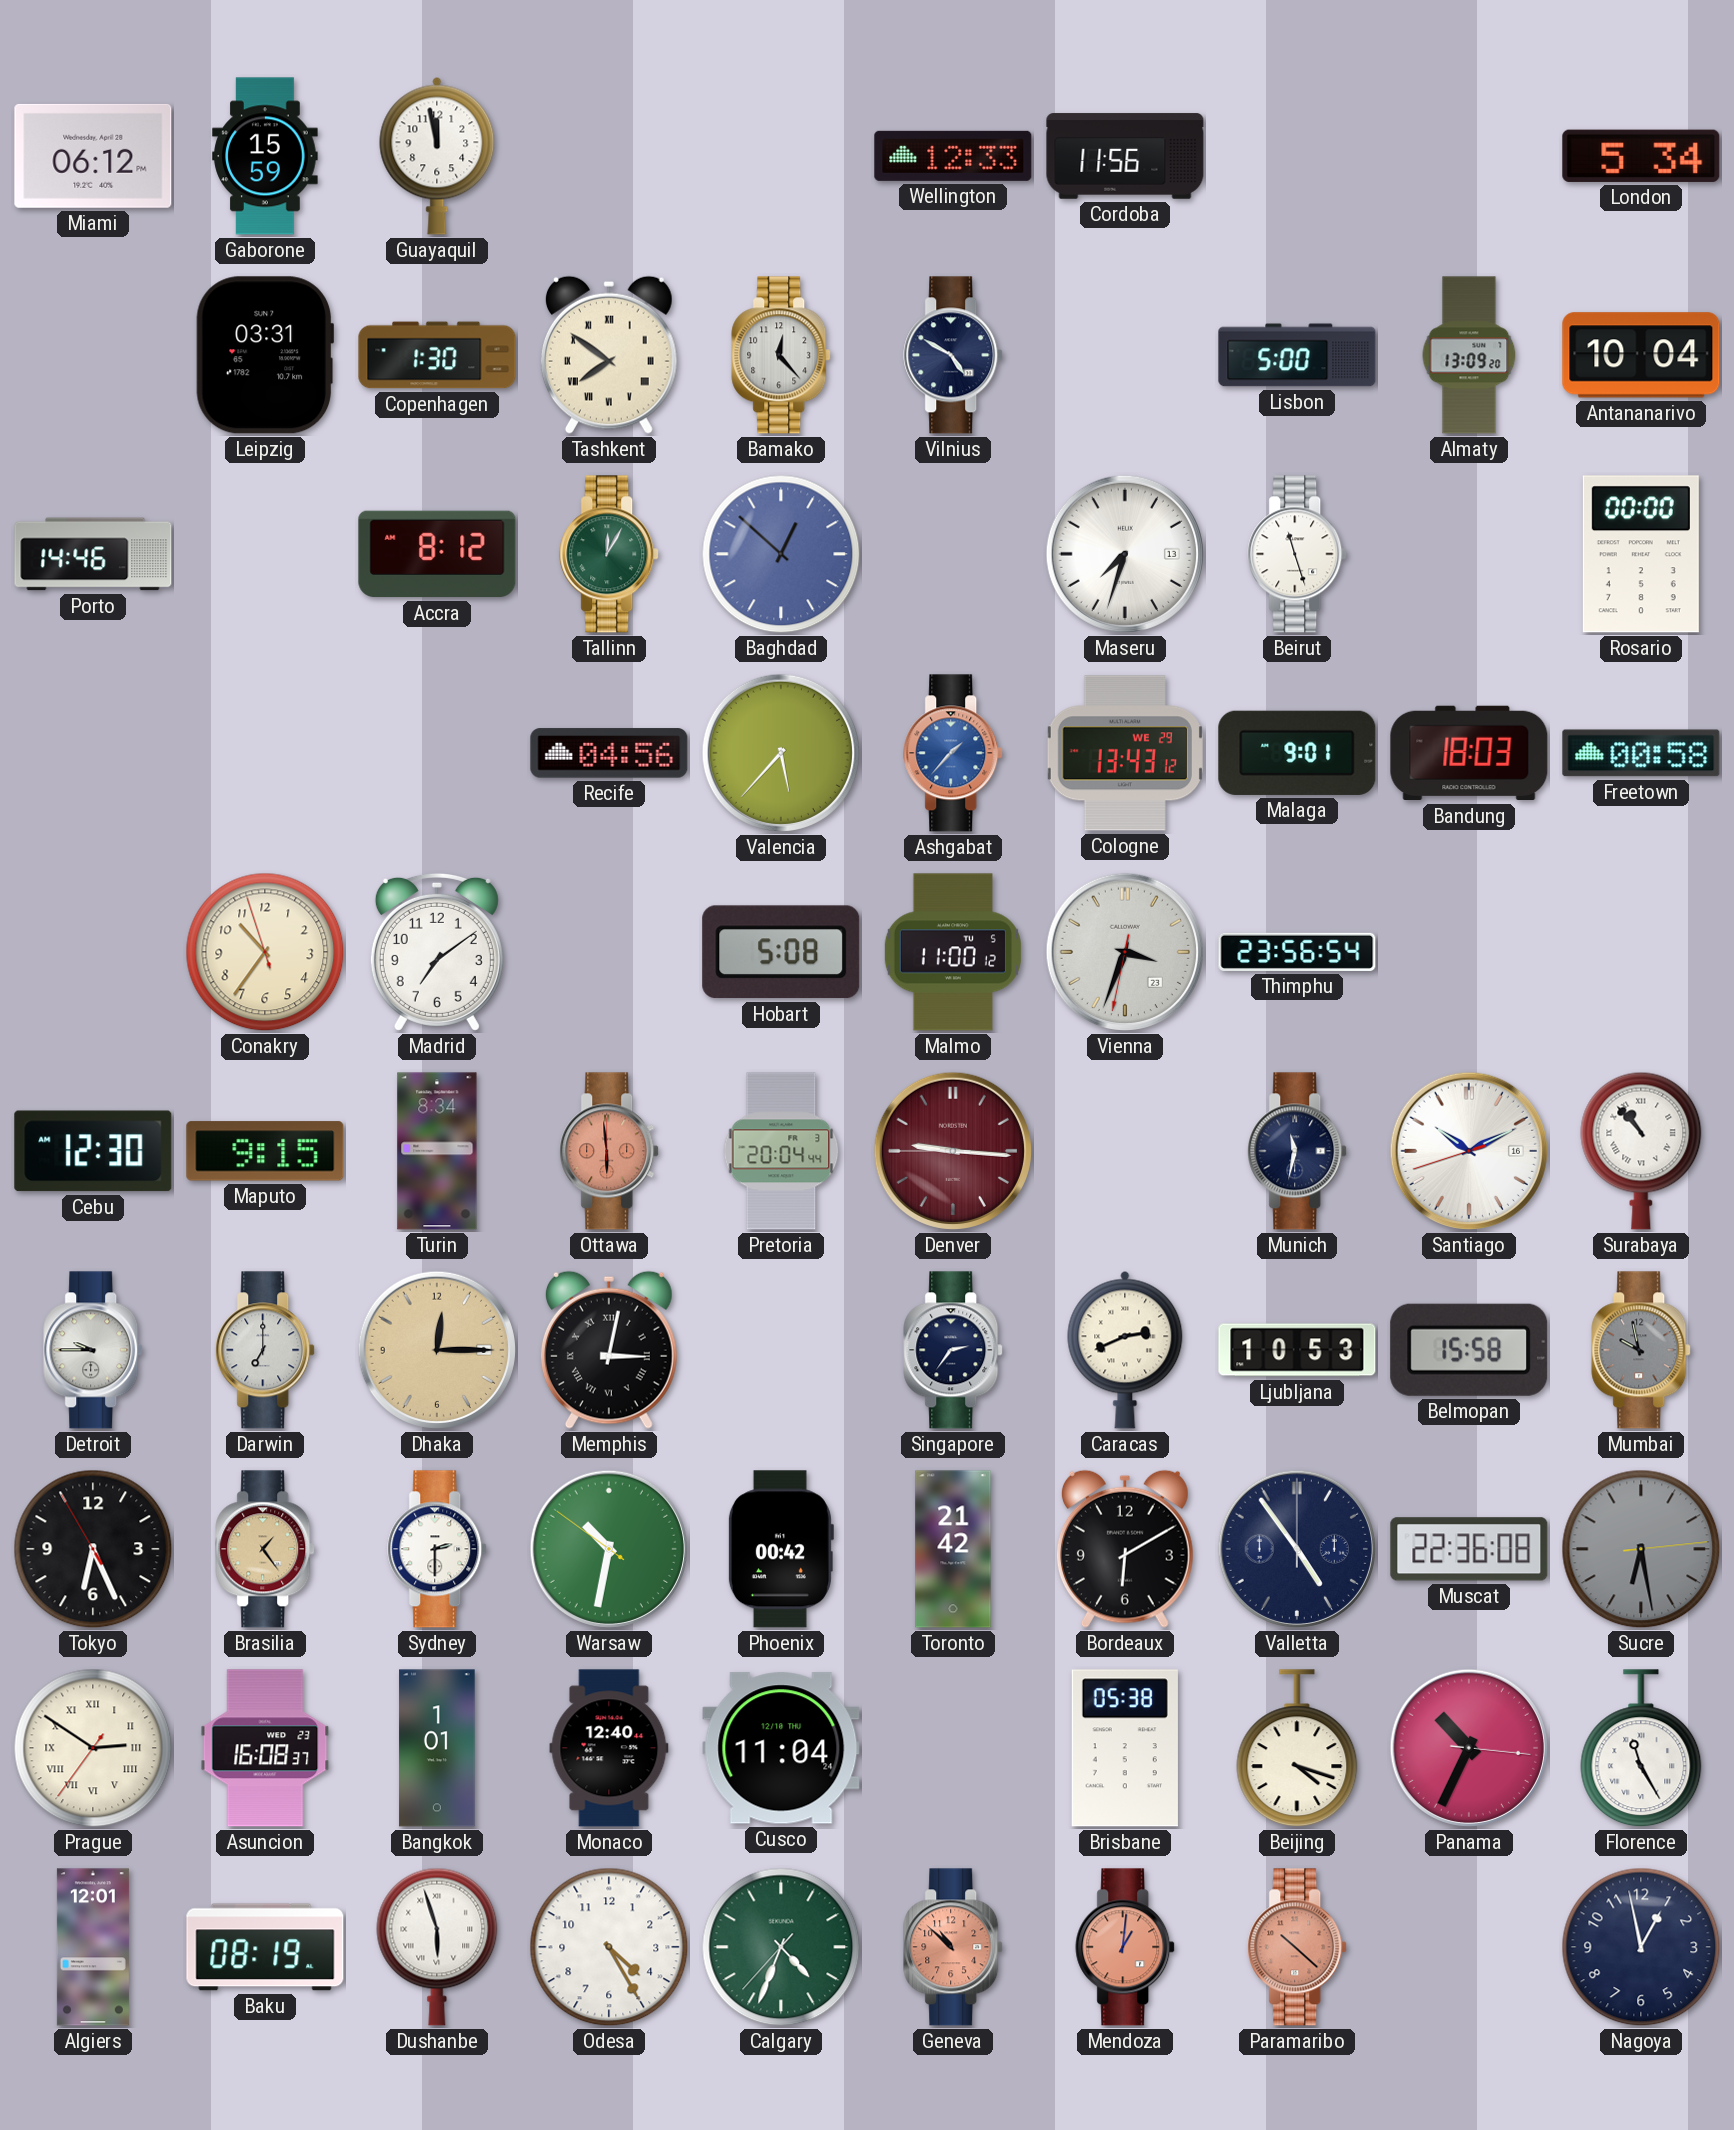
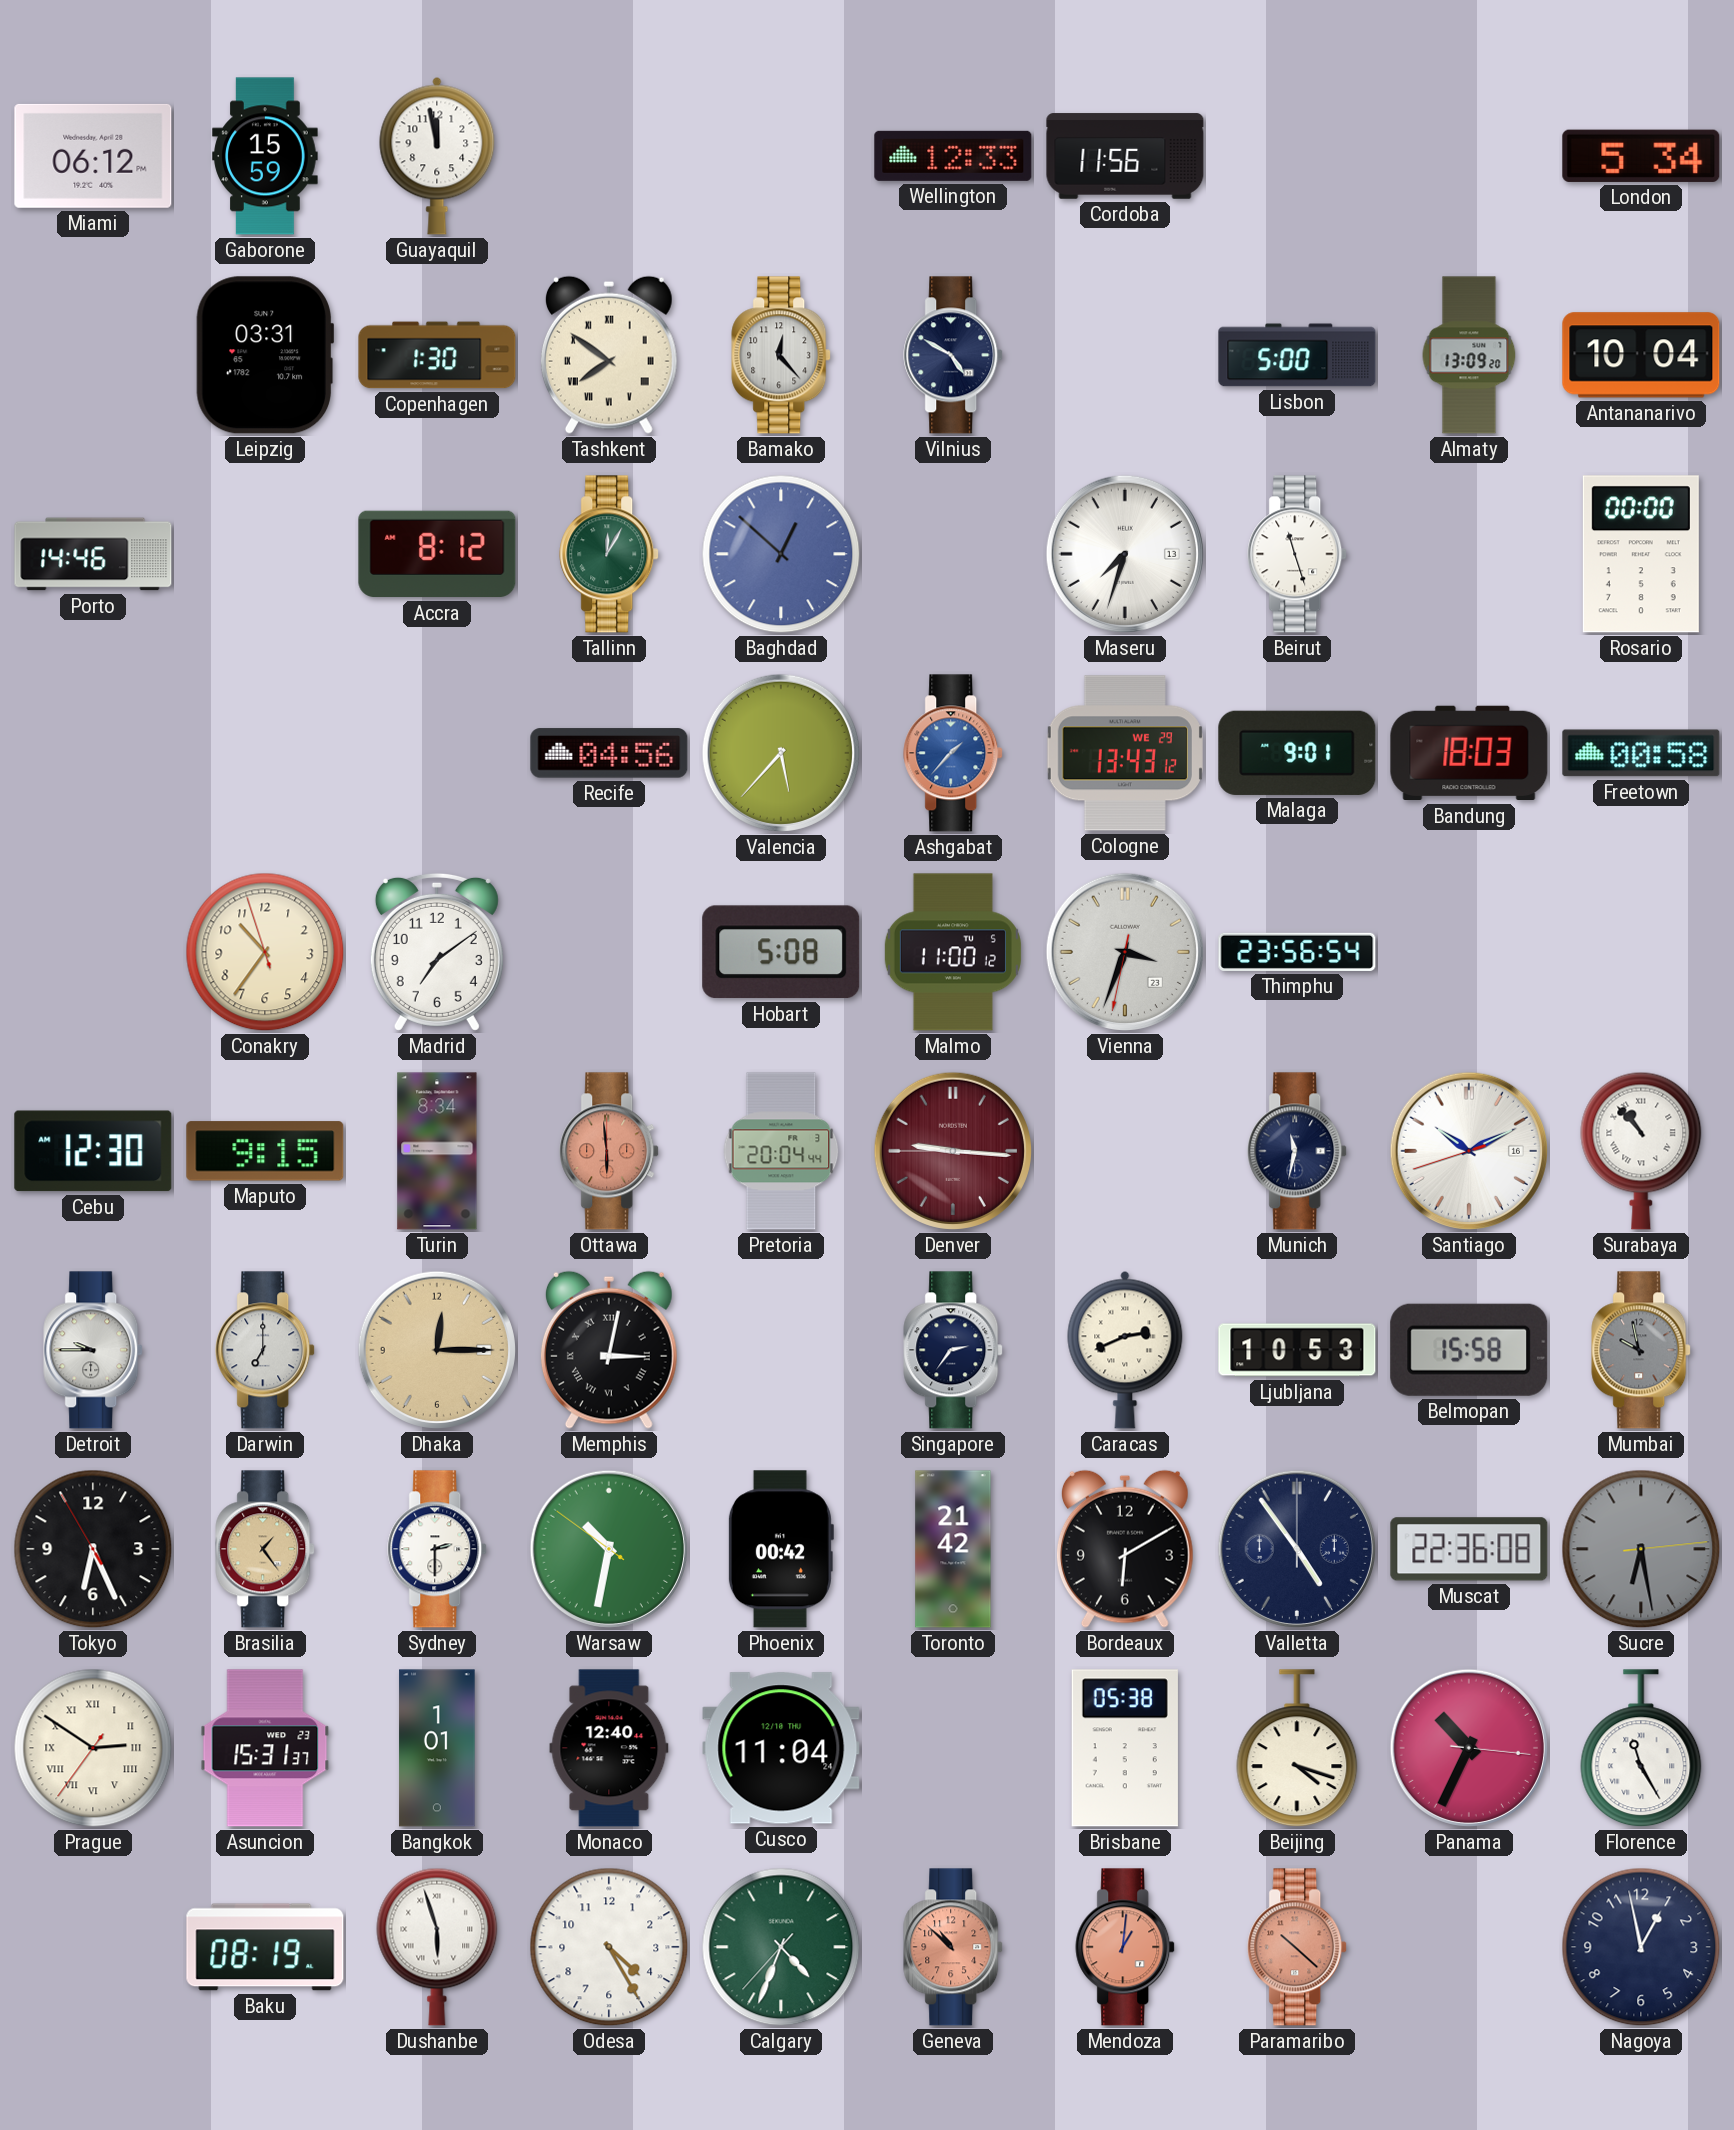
Asuncion: 16:08 -> 15:31 (265, 1748)
Algiers: 12:01 -> none (93, 1947)
